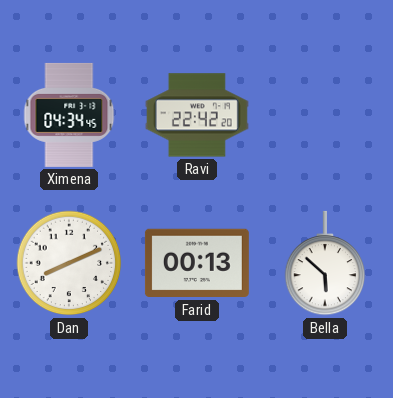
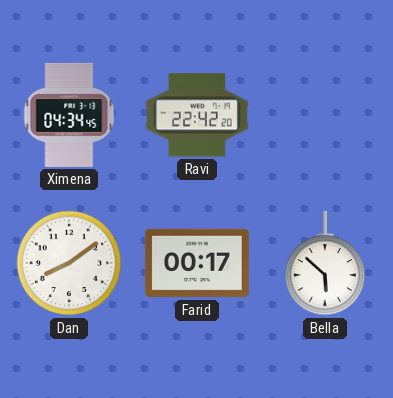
Dan: 8:11 -> 8:09 (69, 263)
Farid: 00:13 -> 00:17 (197, 263)
